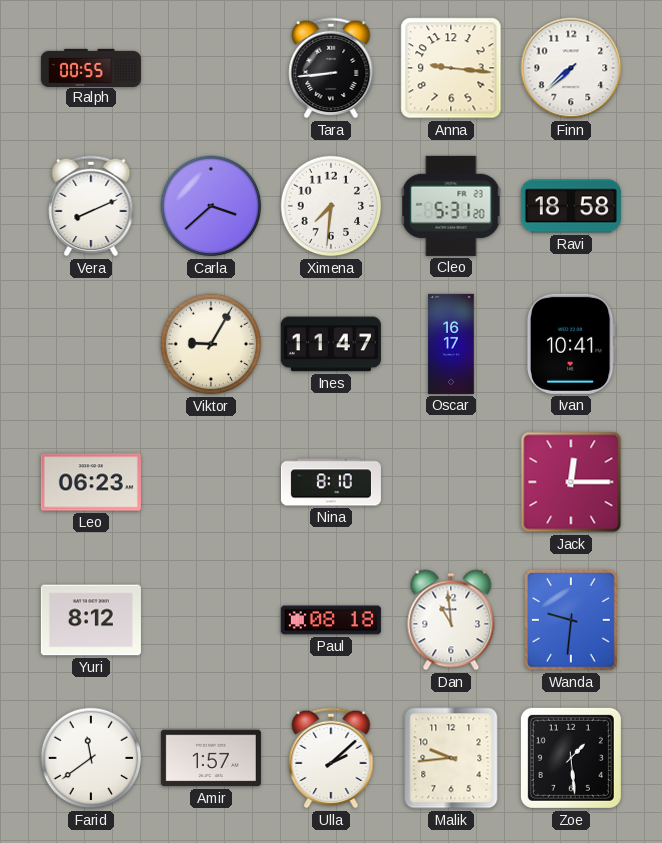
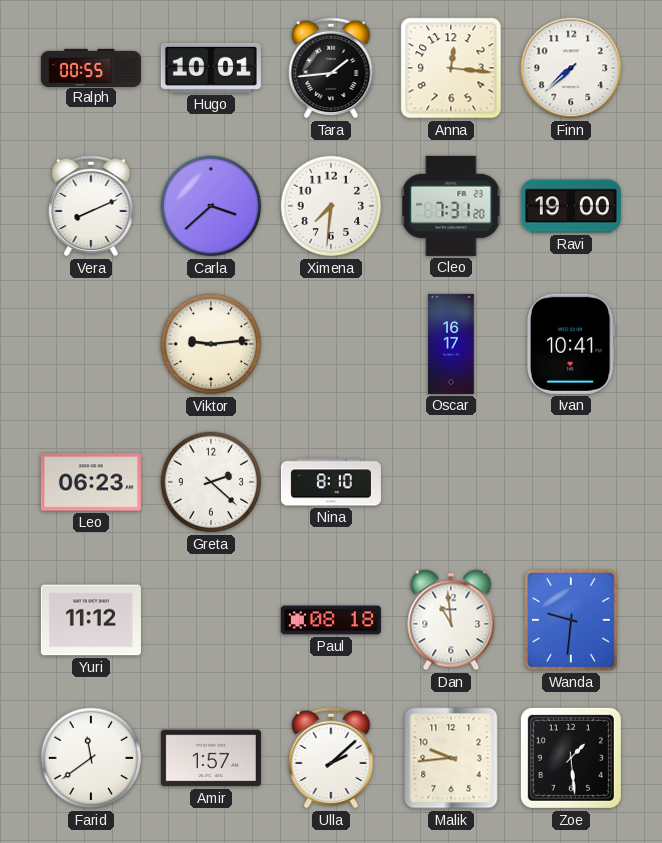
Hugo: none -> 10:01 (211, 68)
Tara: 8:44 -> 1:44 (331, 68)
Anna: 9:16 -> 12:16 (451, 68)
Cleo: 5:31 -> 7:31 (451, 206)
Ravi: 18:58 -> 19:00 (571, 206)
Viktor: 9:05 -> 9:14 (211, 344)
Ines: 11:47 -> none (331, 344)
Greta: none -> 2:22 (211, 482)
Jack: 12:15 -> none (571, 482)
Yuri: 8:12 -> 11:12 (91, 620)
